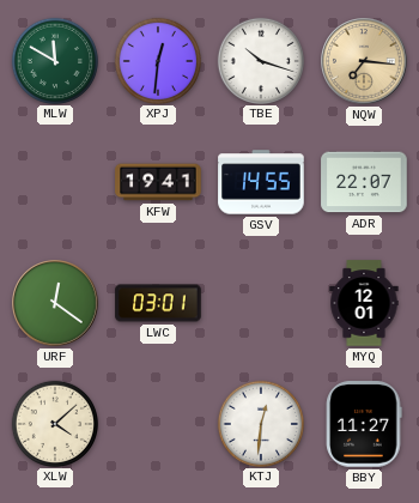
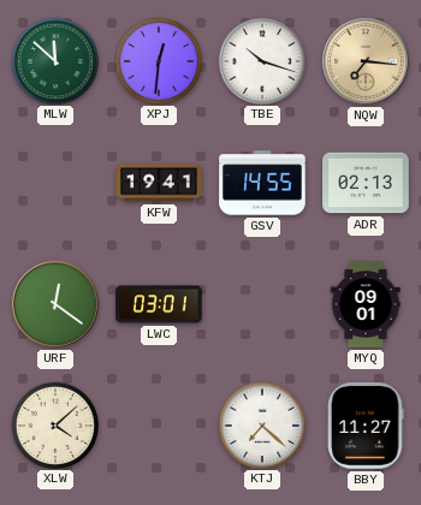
MLW: 11:50 -> 11:52 (54, 60)
ADR: 22:07 -> 02:13 (366, 183)
MYQ: 12:01 -> 09:01 (366, 304)
KTJ: 12:31 -> 7:22 (261, 424)
